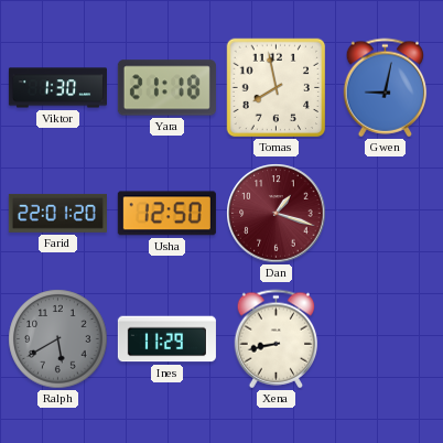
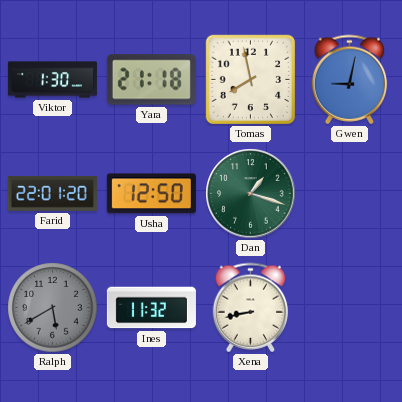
Dan dial: burgundy -> green (251, 194)
Ines: 11:29 -> 11:32 (151, 308)
